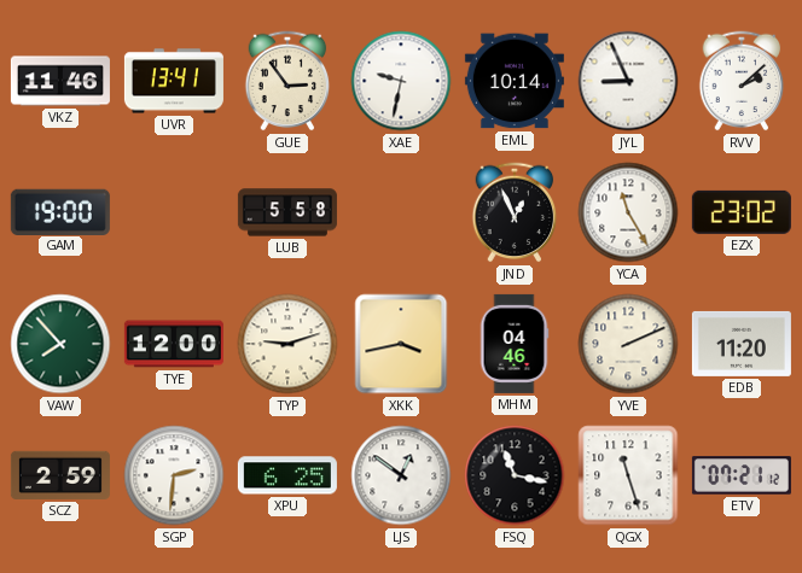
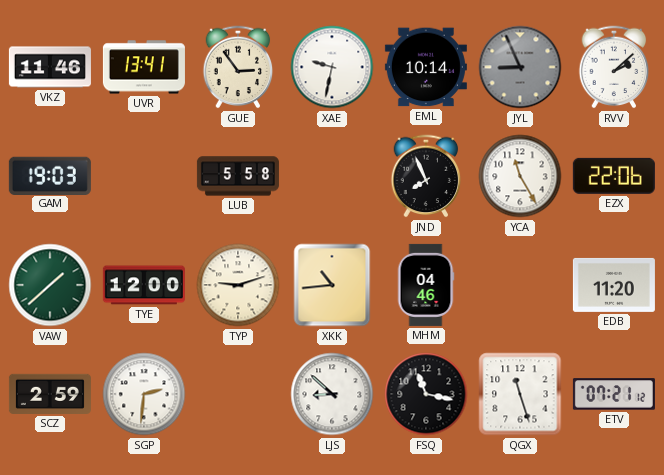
JYL dial: white -> grey (520, 67)
GAM: 19:00 -> 19:03 (50, 175)
JND: 12:56 -> 7:56 (426, 176)
EZX: 23:02 -> 22:06 (614, 176)
VAW: 7:53 -> 1:38 (50, 285)
XKK: 3:43 -> 10:44 (332, 285)
YVE: 2:11 -> none (628, 344)
XPU: 6:25 -> none (287, 475)
LJS: 12:51 -> 8:52 (332, 394)
